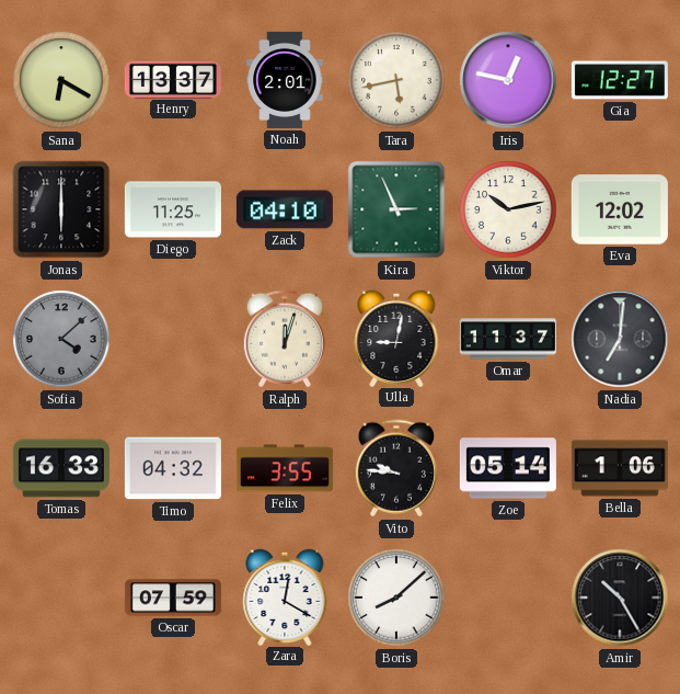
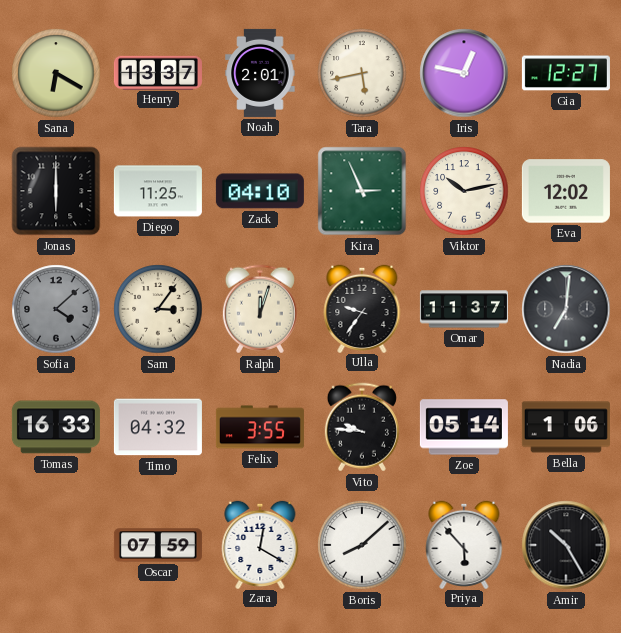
Sam: none -> 3:06 (158, 309)
Ulla: 9:02 -> 9:36 (362, 308)
Priya: none -> 5:53 (464, 544)
